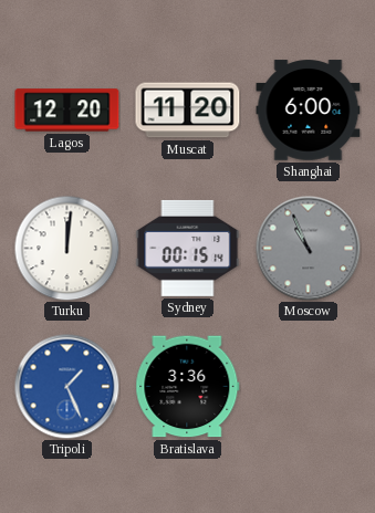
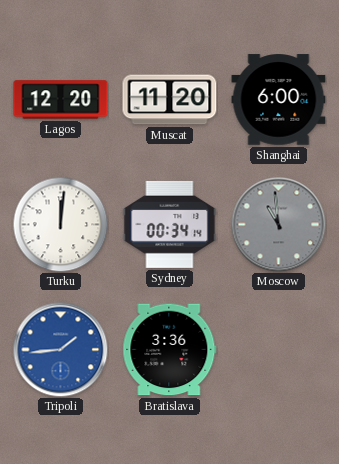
Sydney: 00:15 -> 00:34 (170, 224)
Moscow: 10:56 -> 10:59 (278, 224)
Tripoli: 1:26 -> 1:44 (60, 349)
